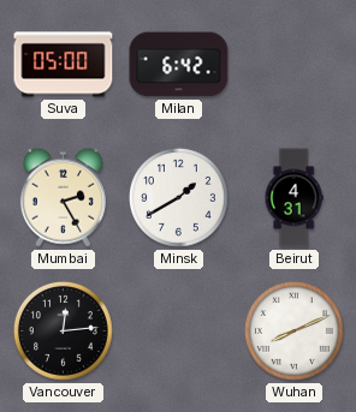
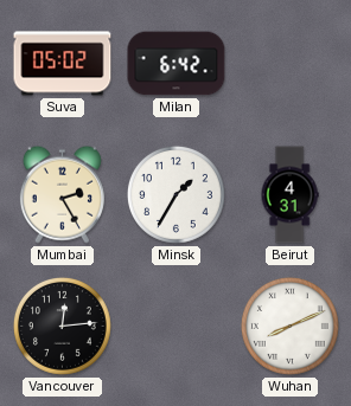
Suva: 05:00 -> 05:02 (63, 64)
Minsk: 1:40 -> 1:35 (175, 194)
